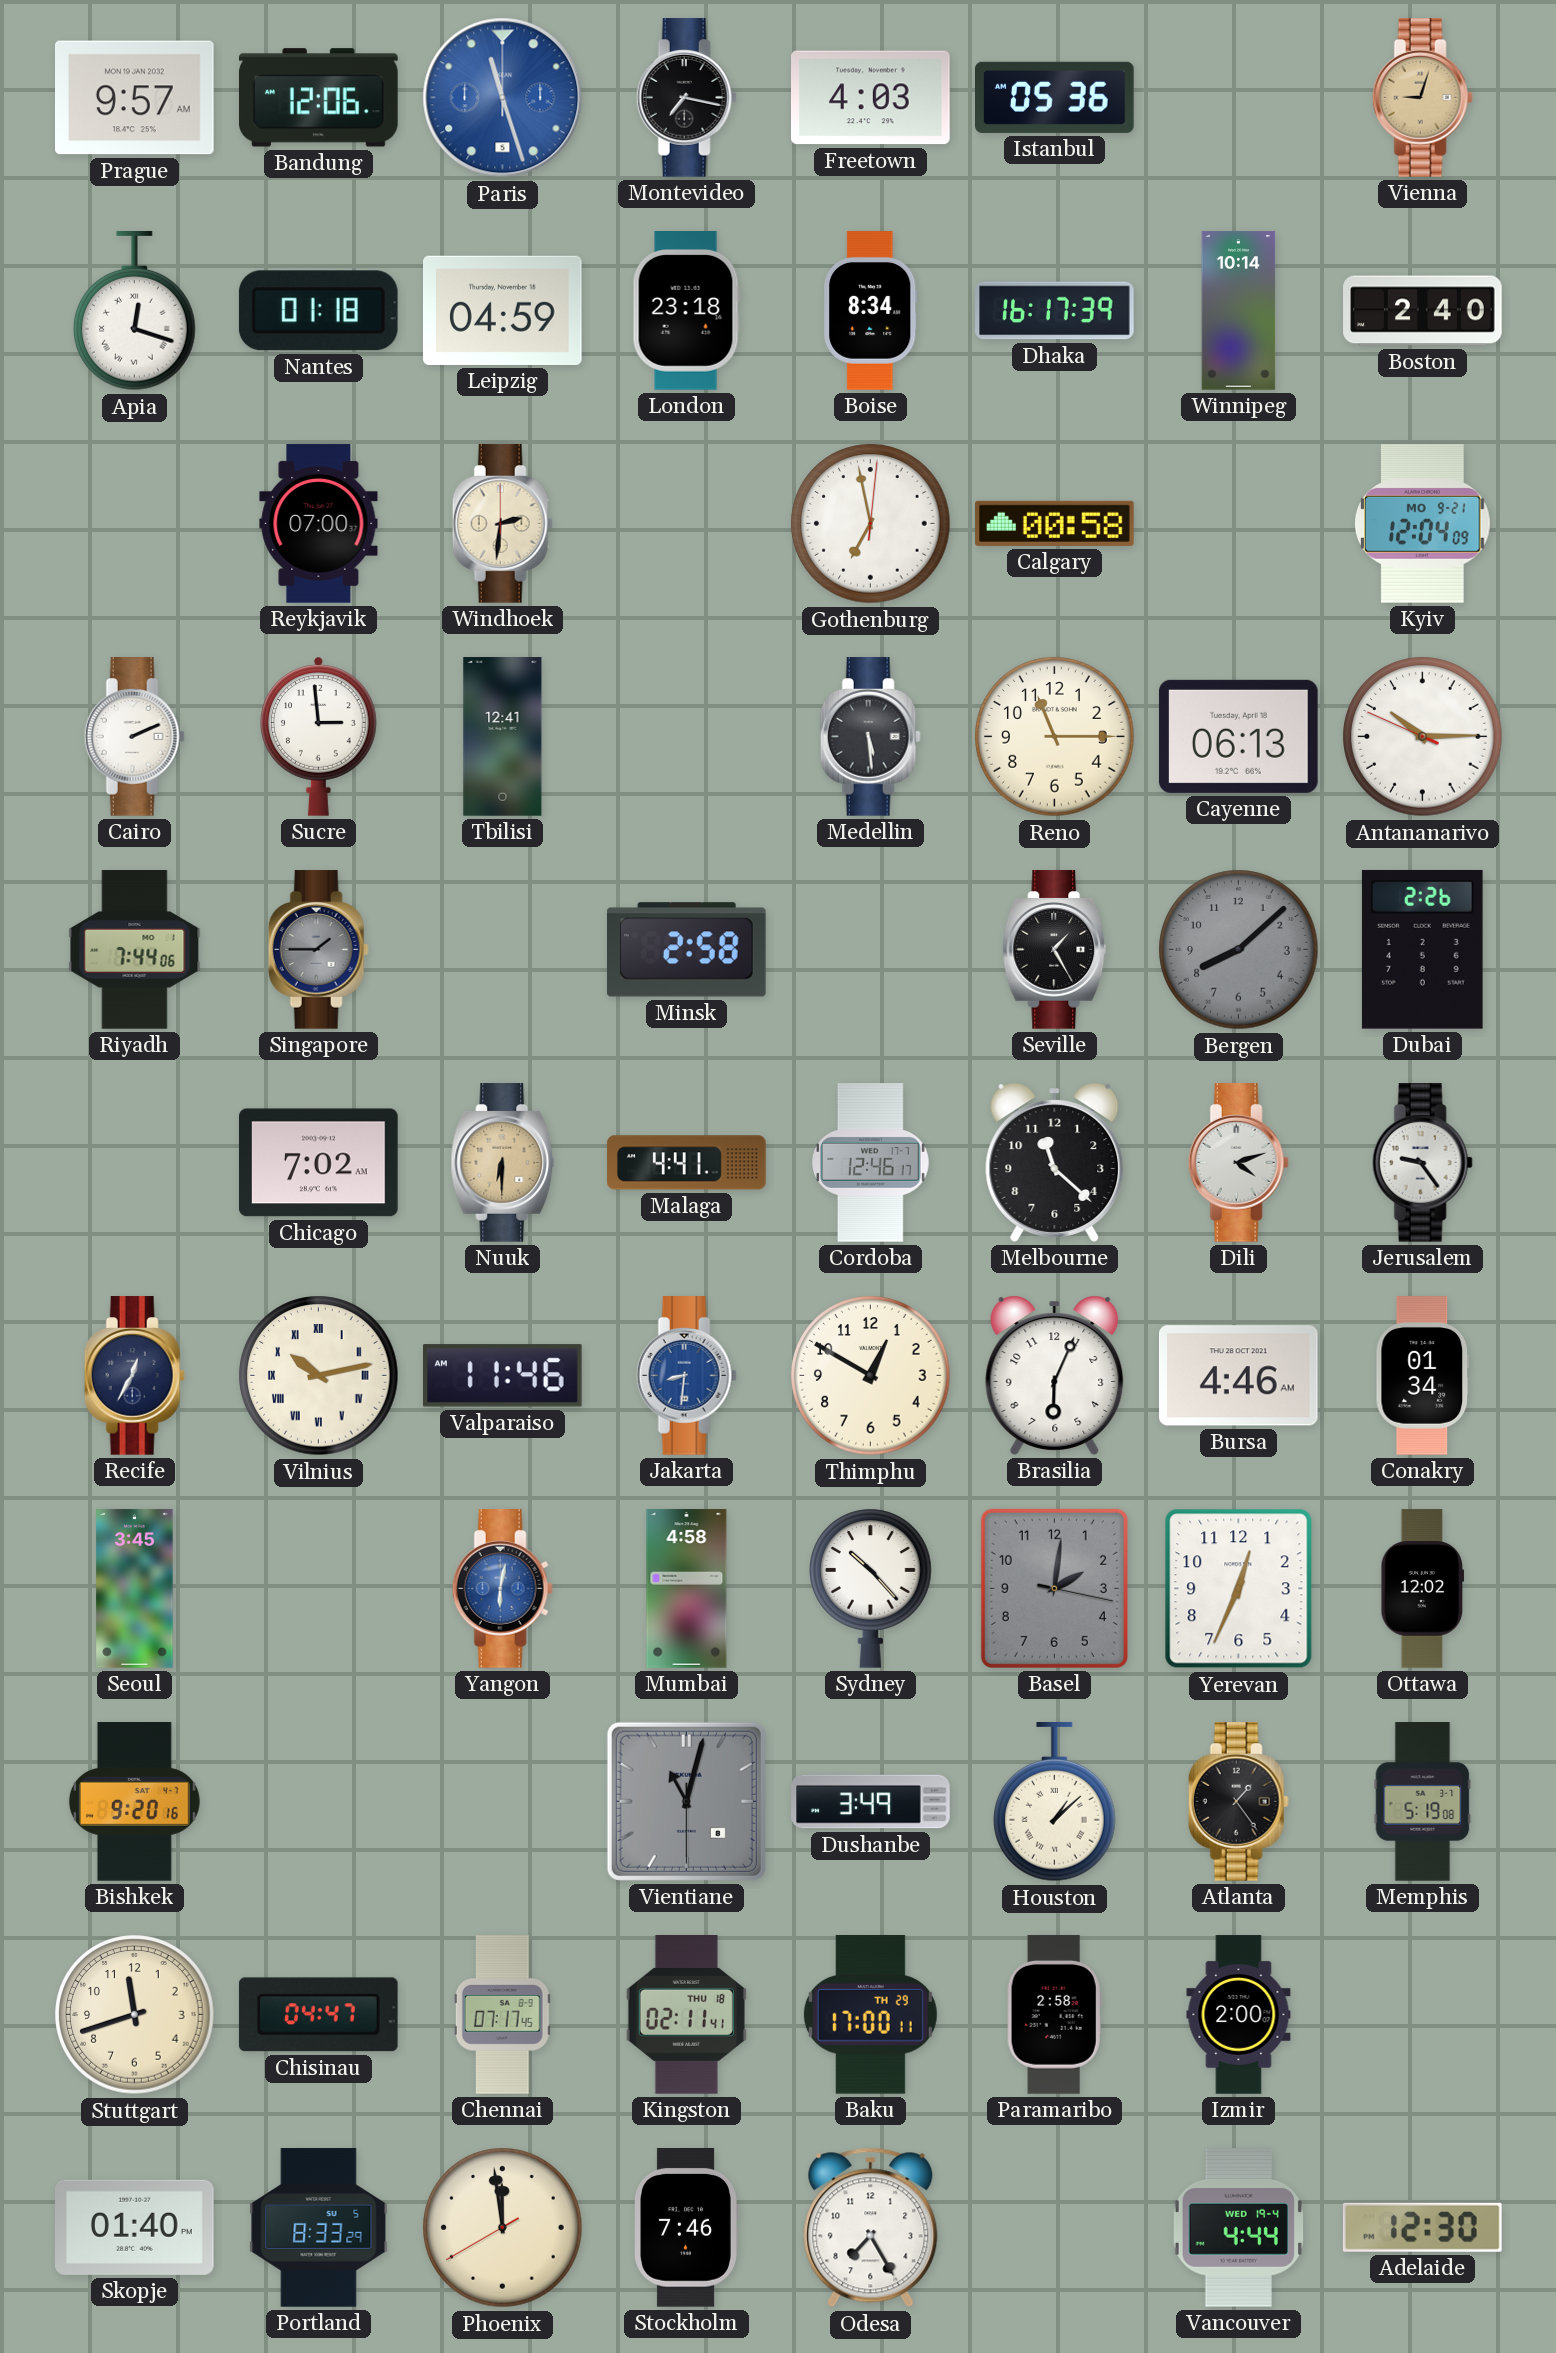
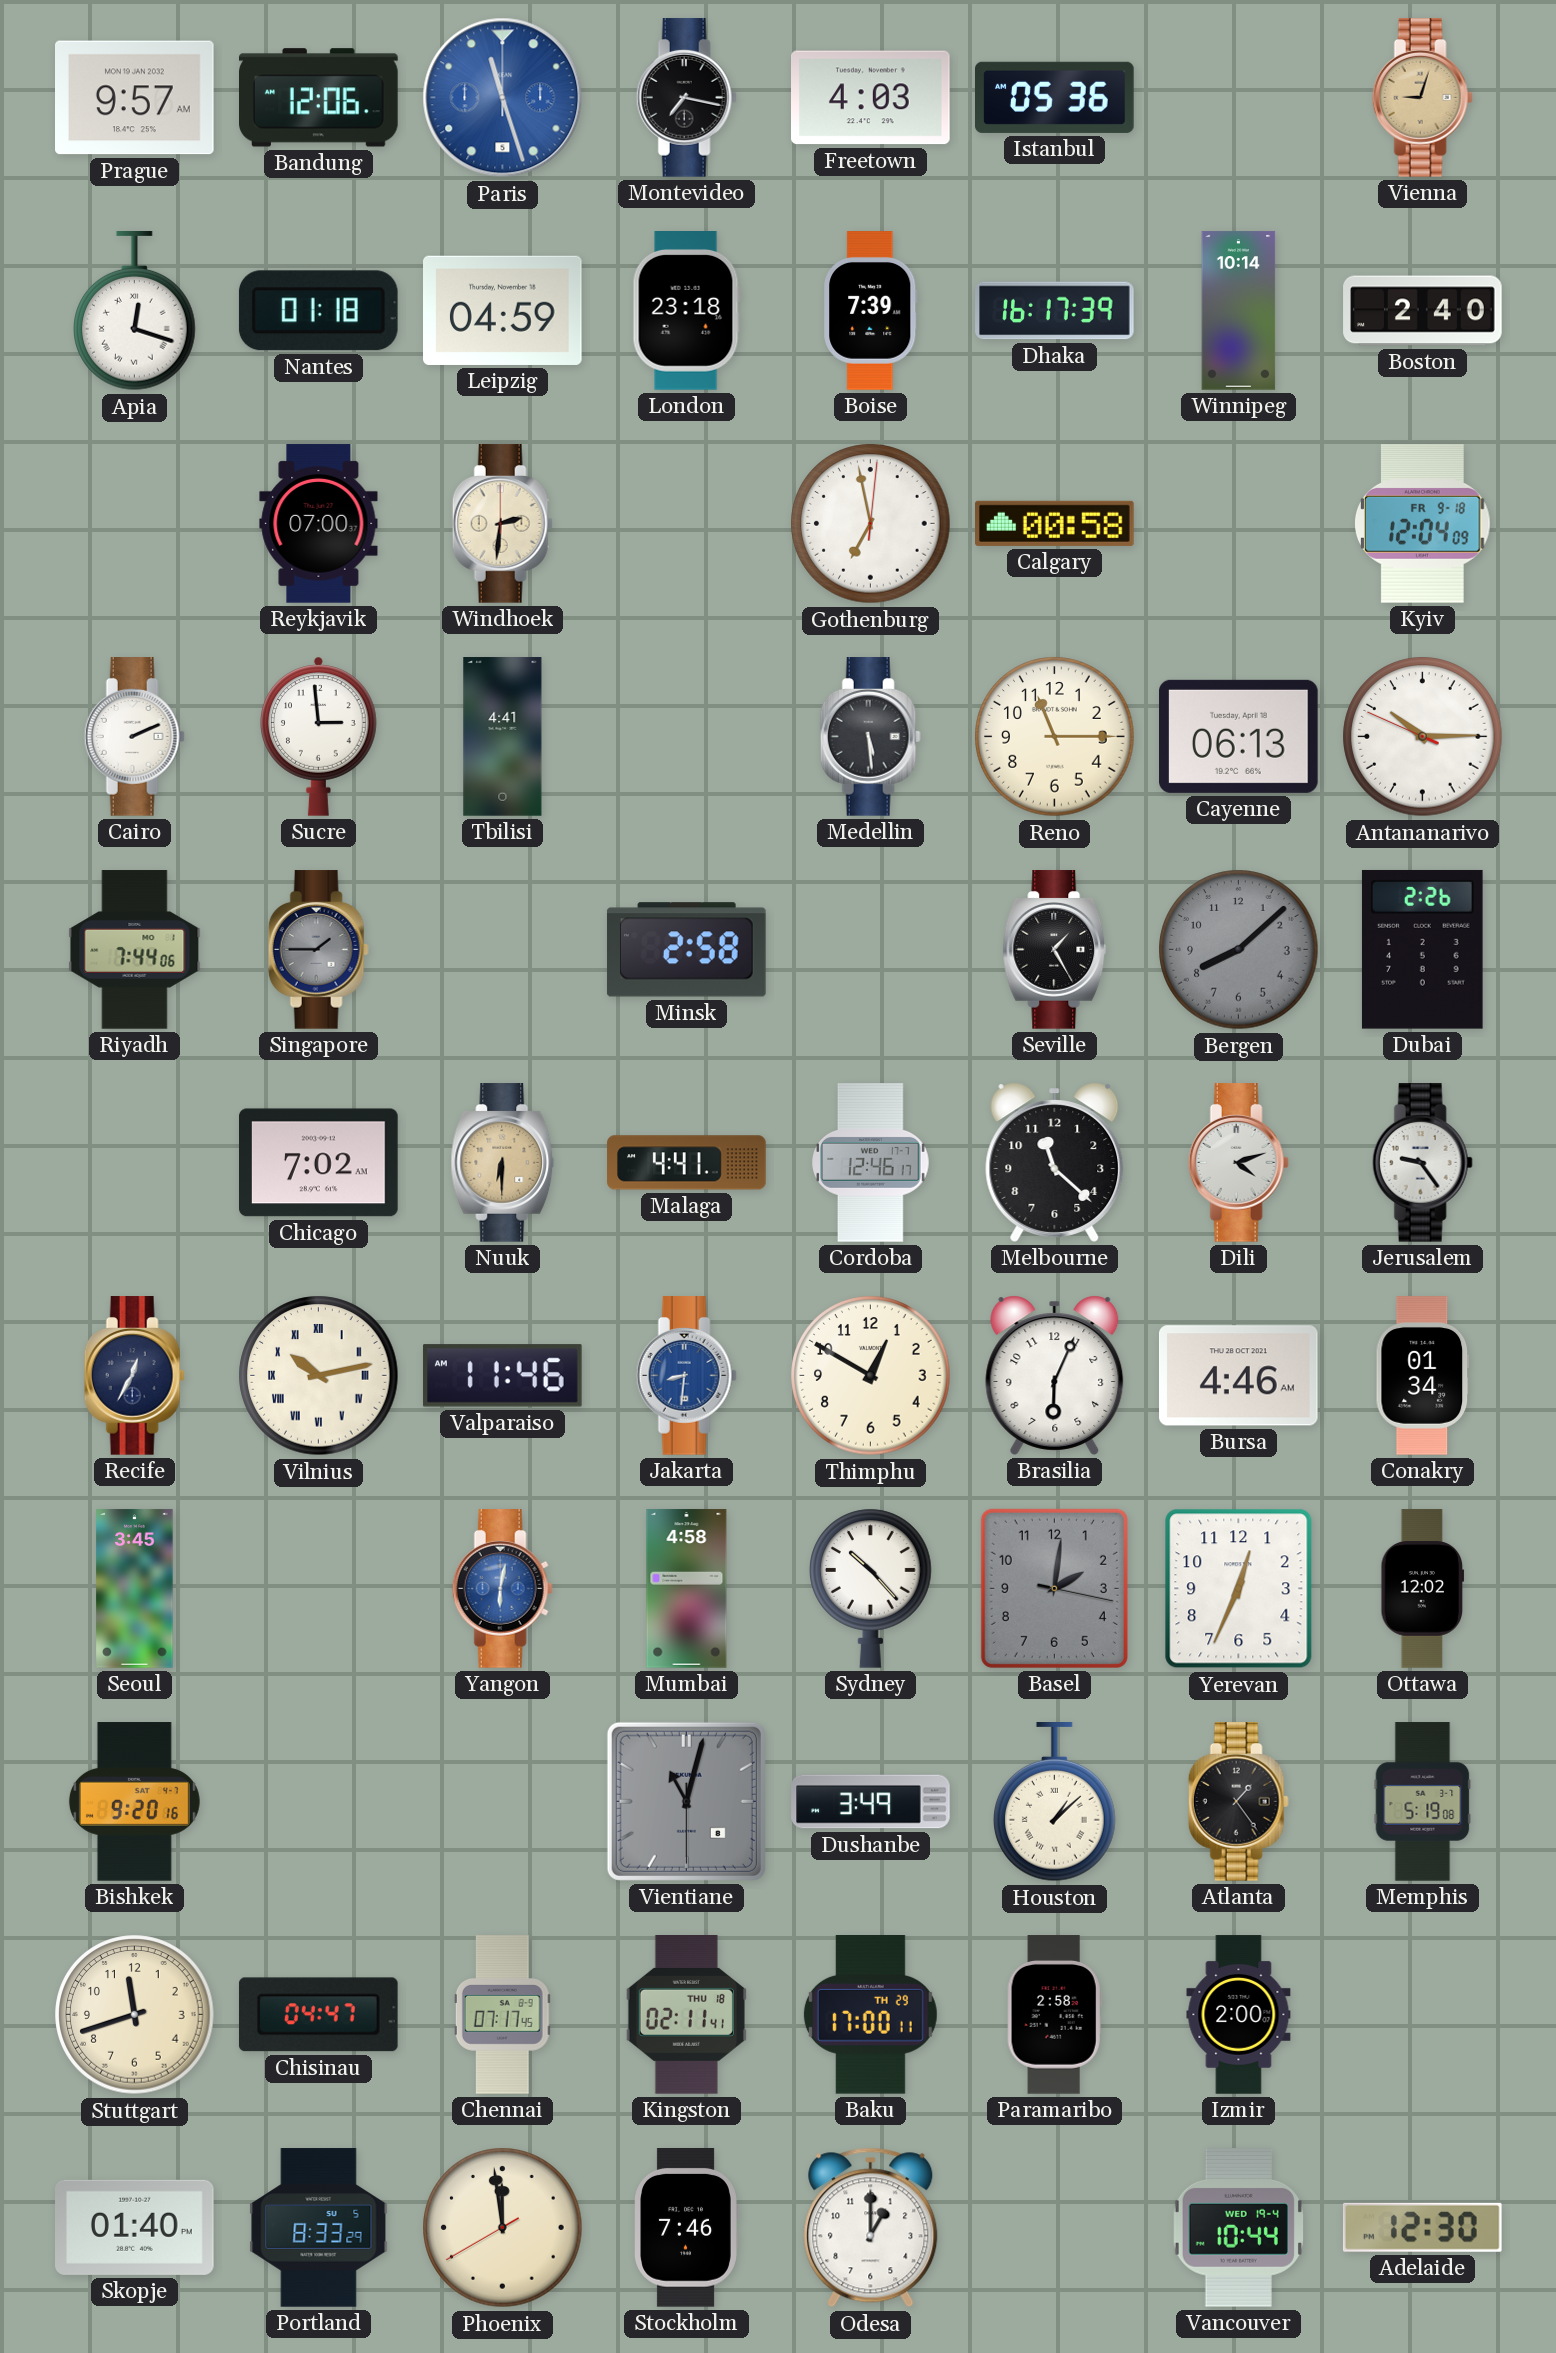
Boise: 8:34 -> 7:39 (871, 311)
Kyiv date: MO 9-21 -> FR 9-18 (1423, 524)
Tbilisi: 12:41 -> 4:41 (503, 737)
Odesa: 7:25 -> 1:00 (871, 2228)
Vancouver: 4:44 -> 10:44 (1238, 2227)
